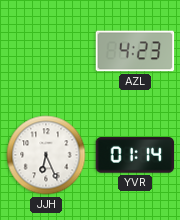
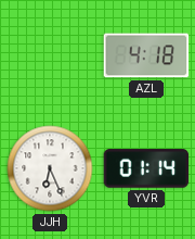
AZL: 4:23 -> 4:18 (146, 55)
